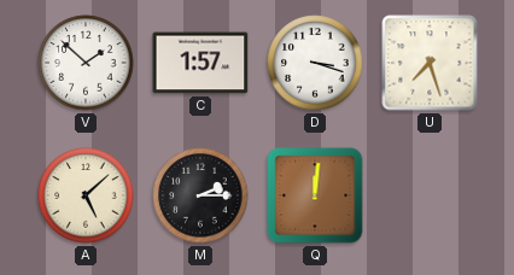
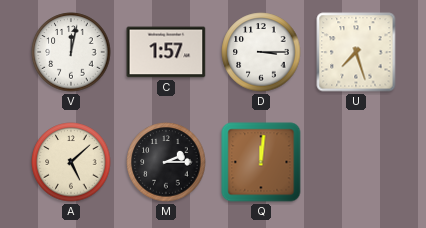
V: 1:52 -> 12:02 (71, 52)
D: 3:18 -> 3:15 (261, 52)
